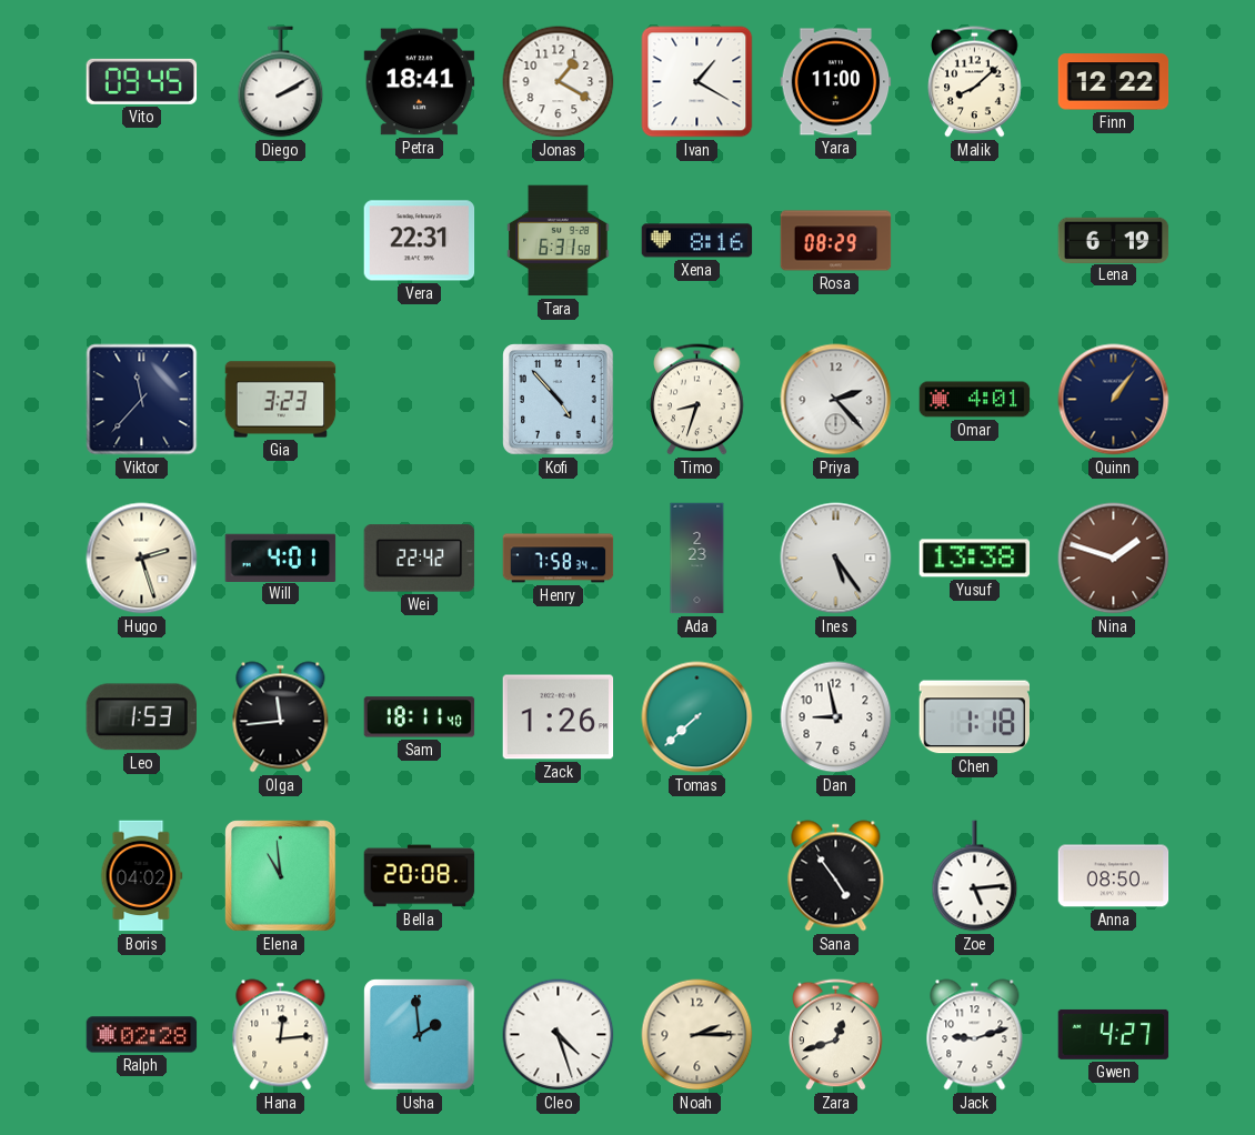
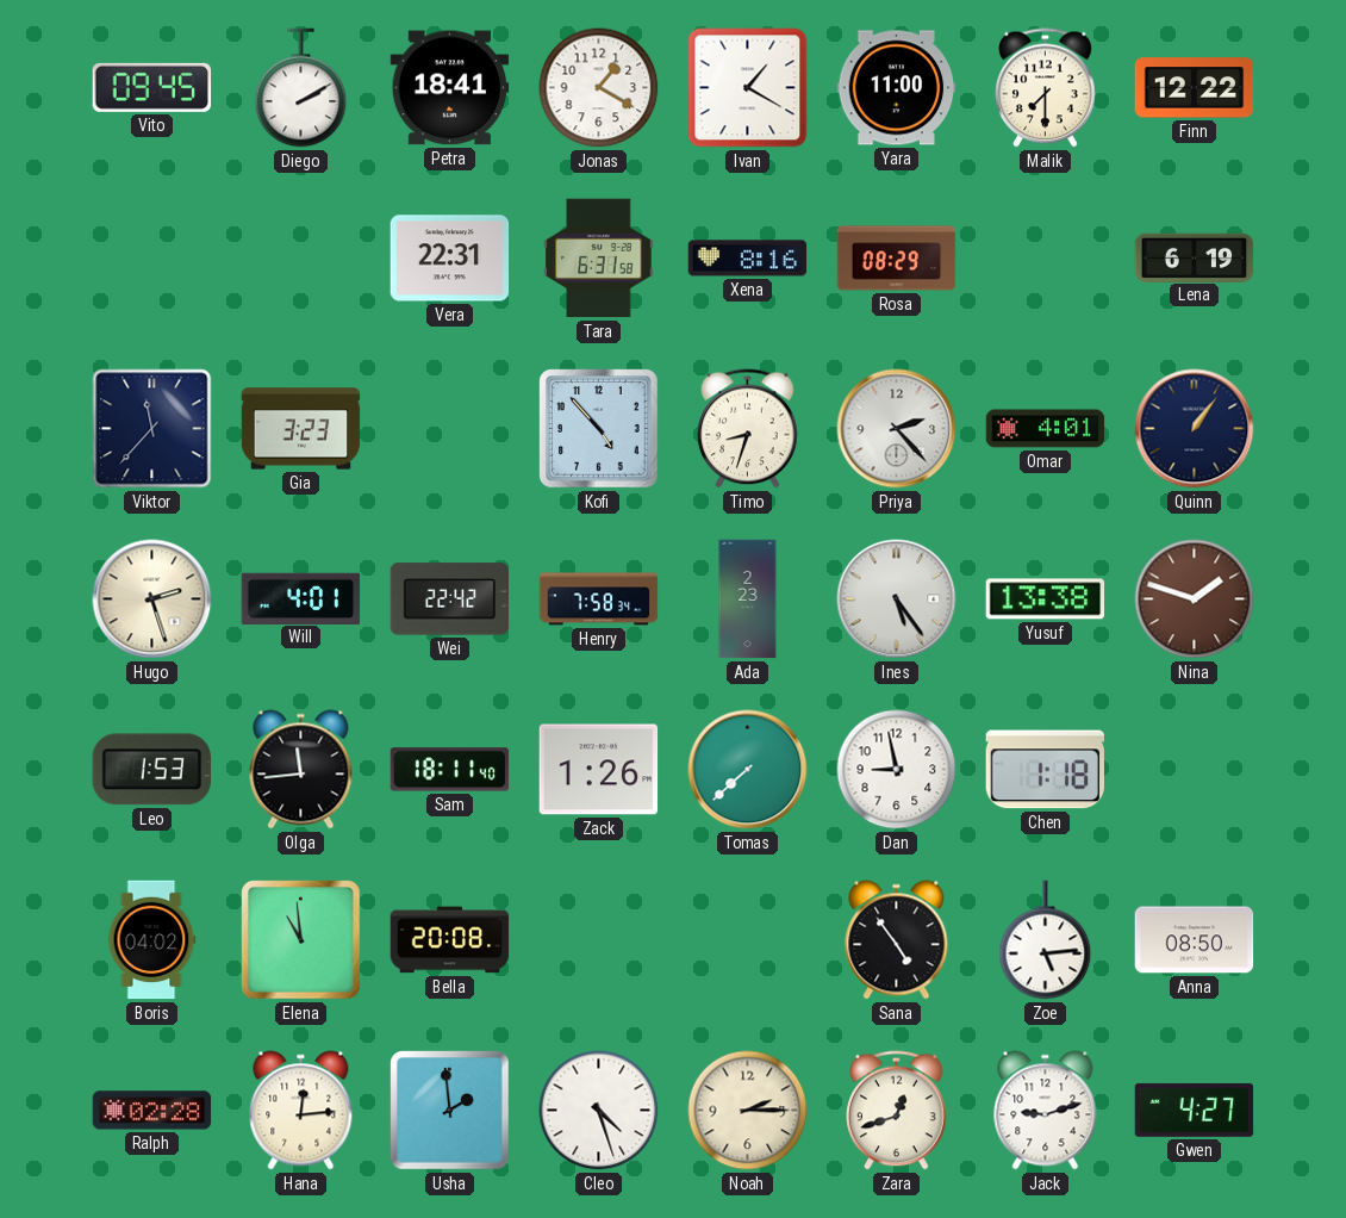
Malik: 8:08 -> 7:30 (1046, 88)
